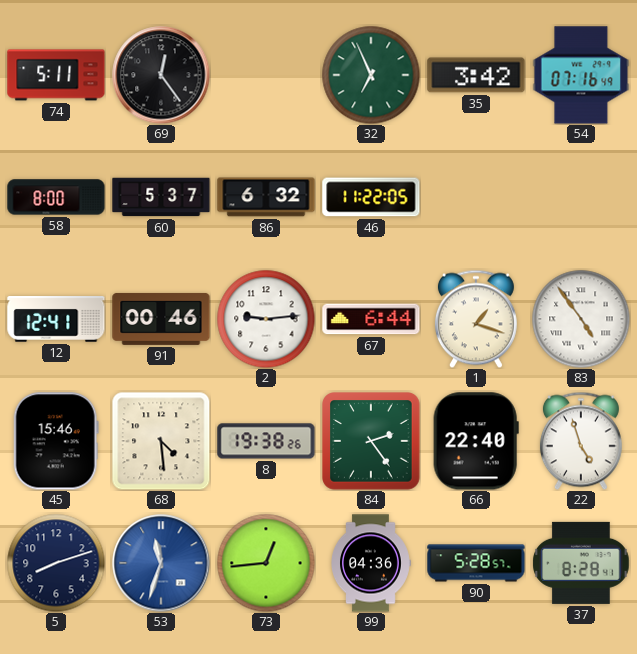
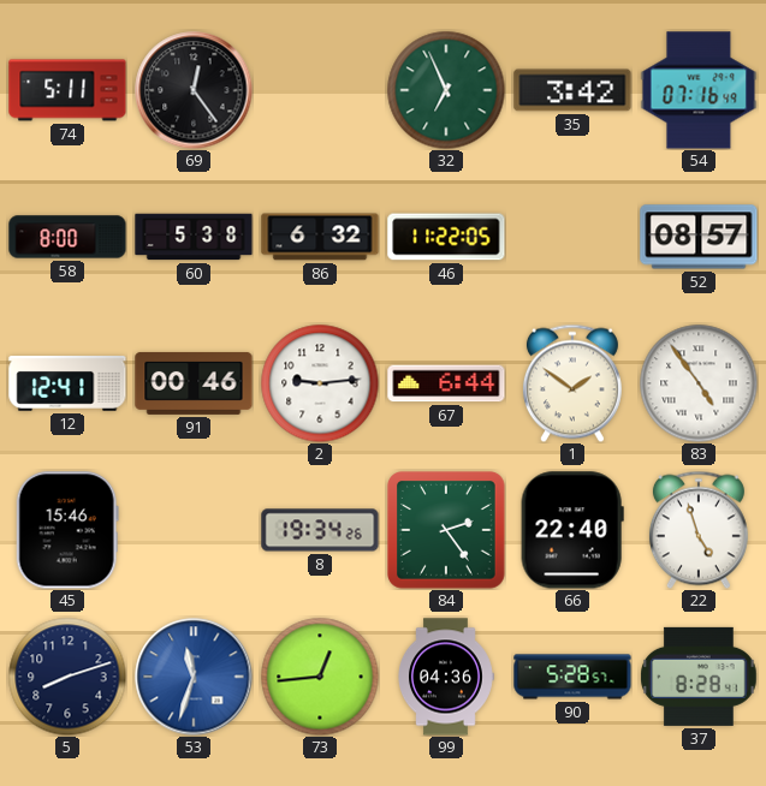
60: 5:37 -> 5:38 (194, 237)
52: none -> 08:57 (699, 237)
1: 1:18 -> 1:51 (572, 383)
68: 4:29 -> none (161, 441)
8: 19:38 -> 19:34 (320, 530)
